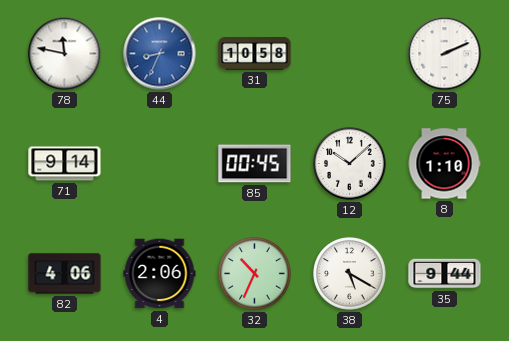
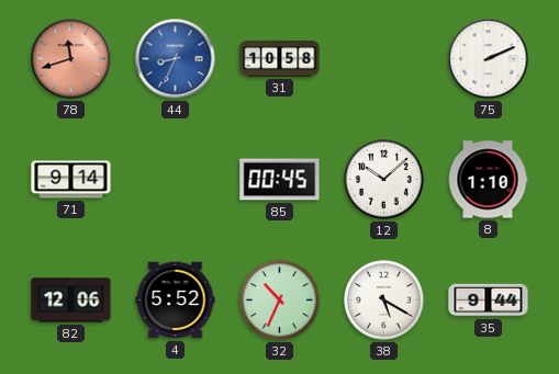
78: 11:47 -> 11:42 (71, 59)
78 dial: white -> salmon (71, 59)
82: 4:06 -> 12:06 (71, 301)
4: 2:06 -> 5:52 (176, 301)
